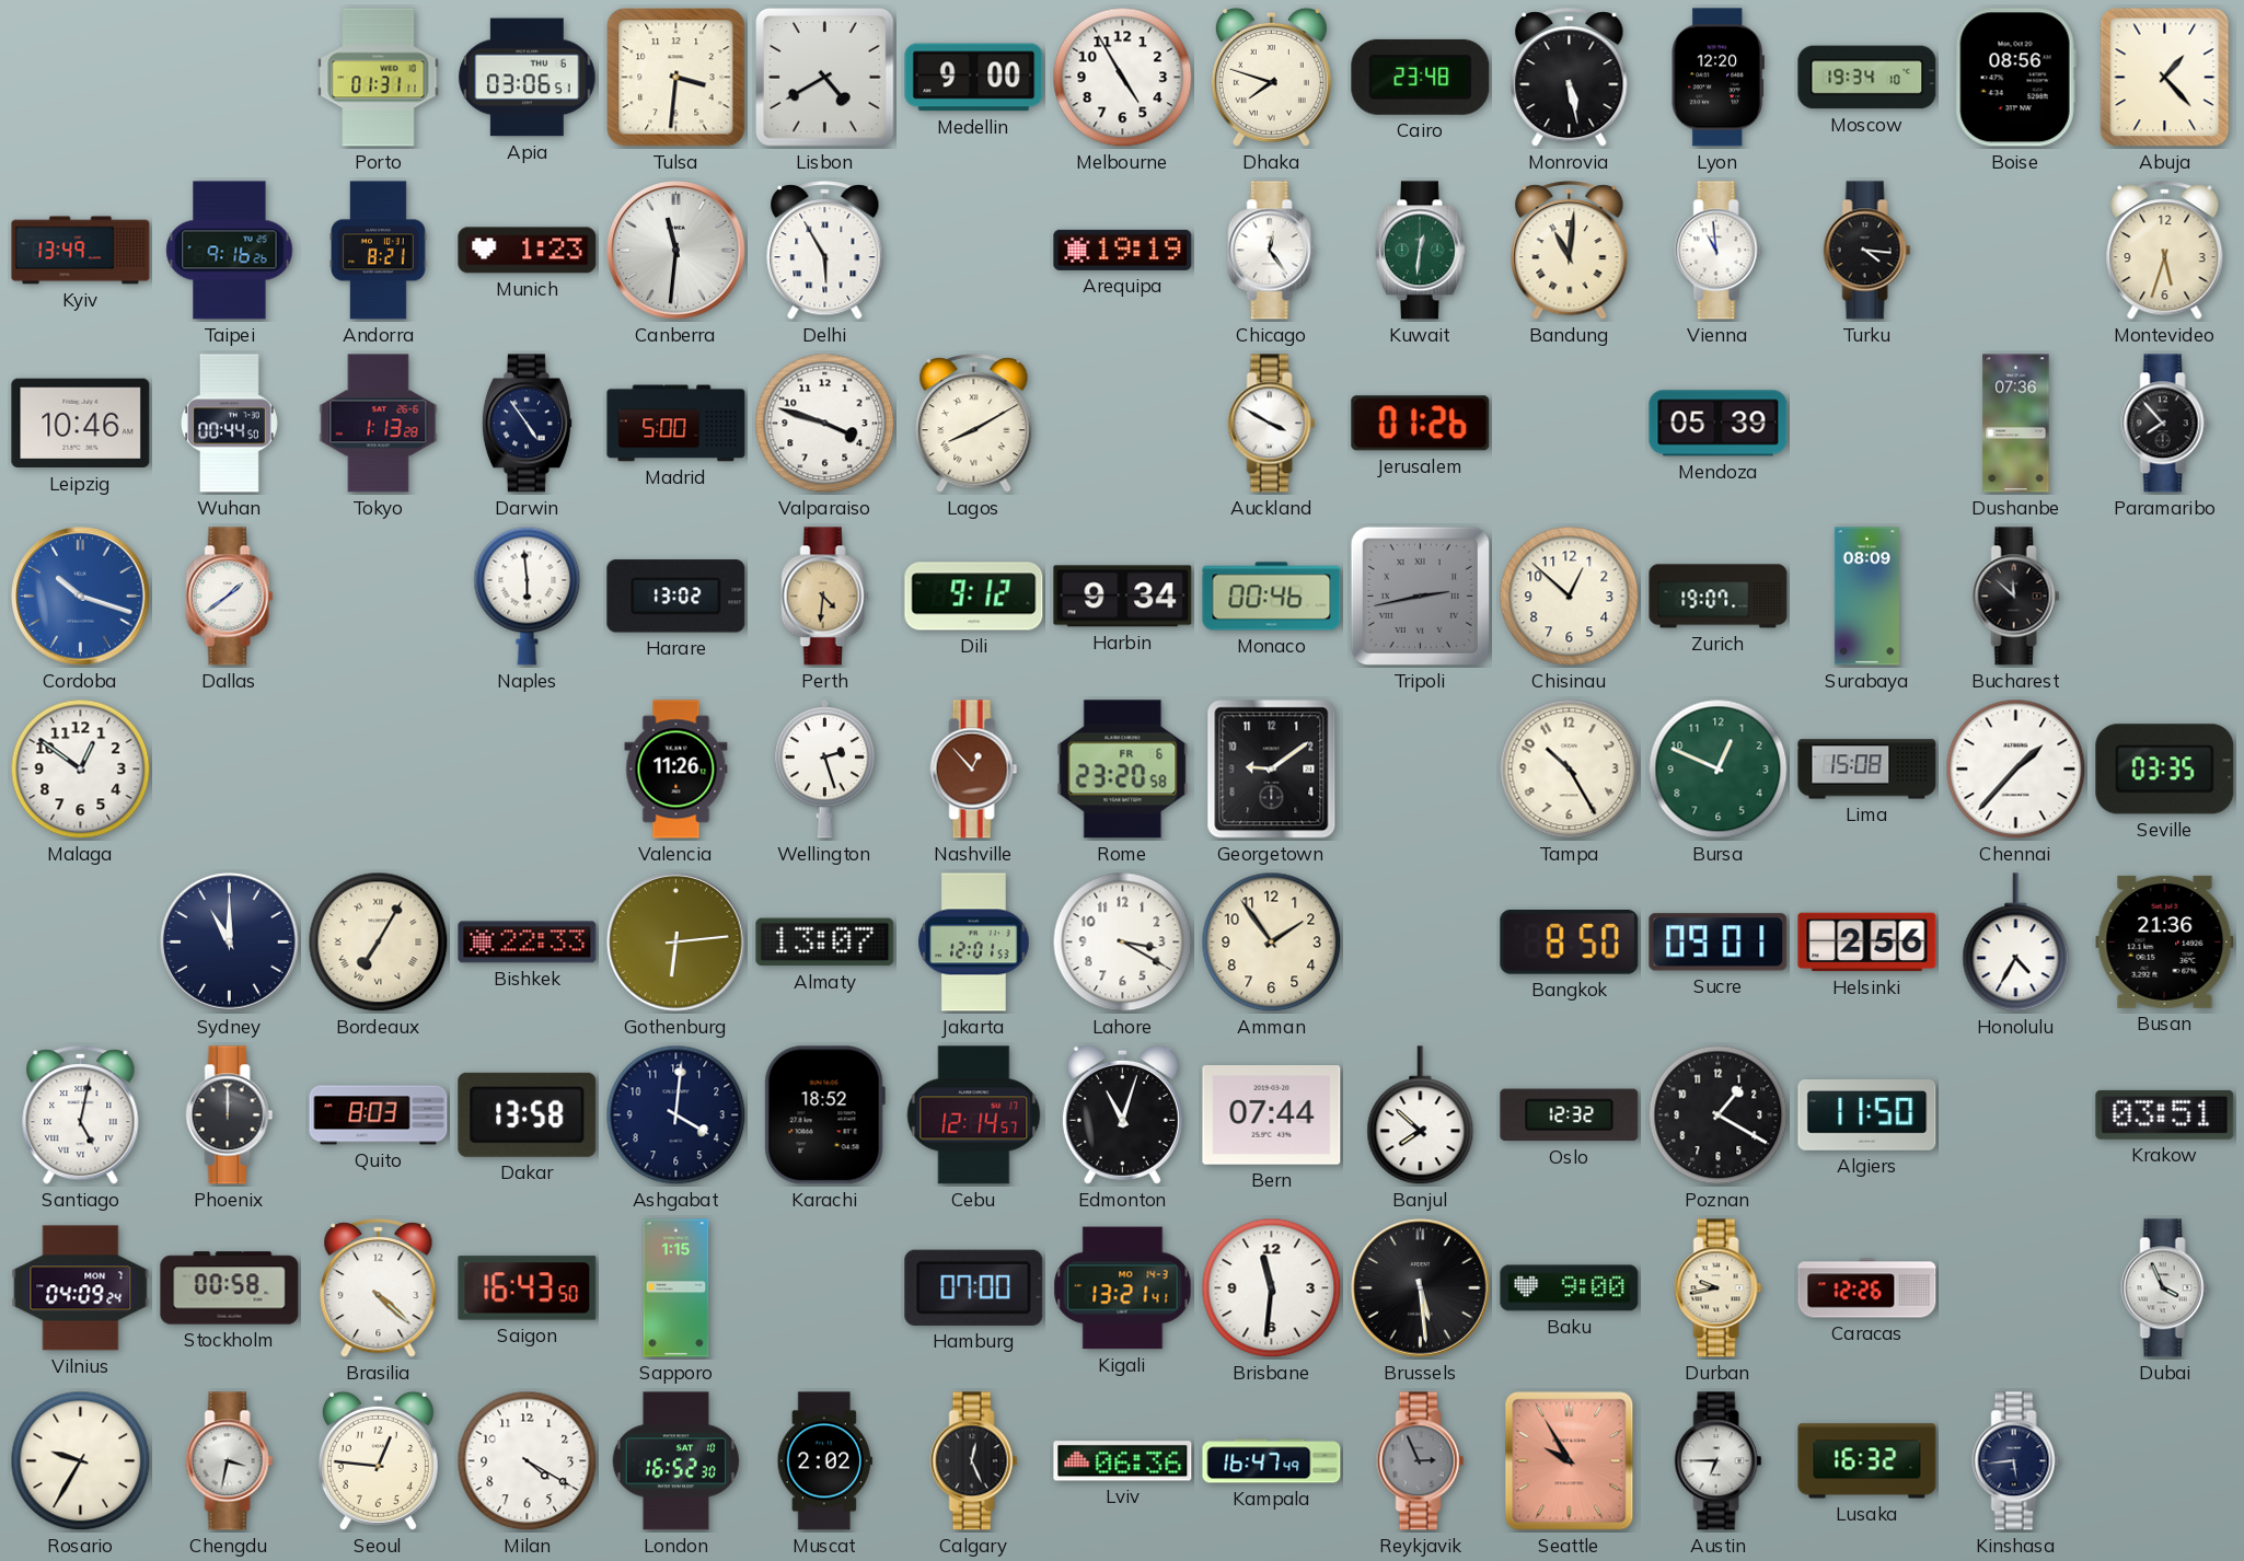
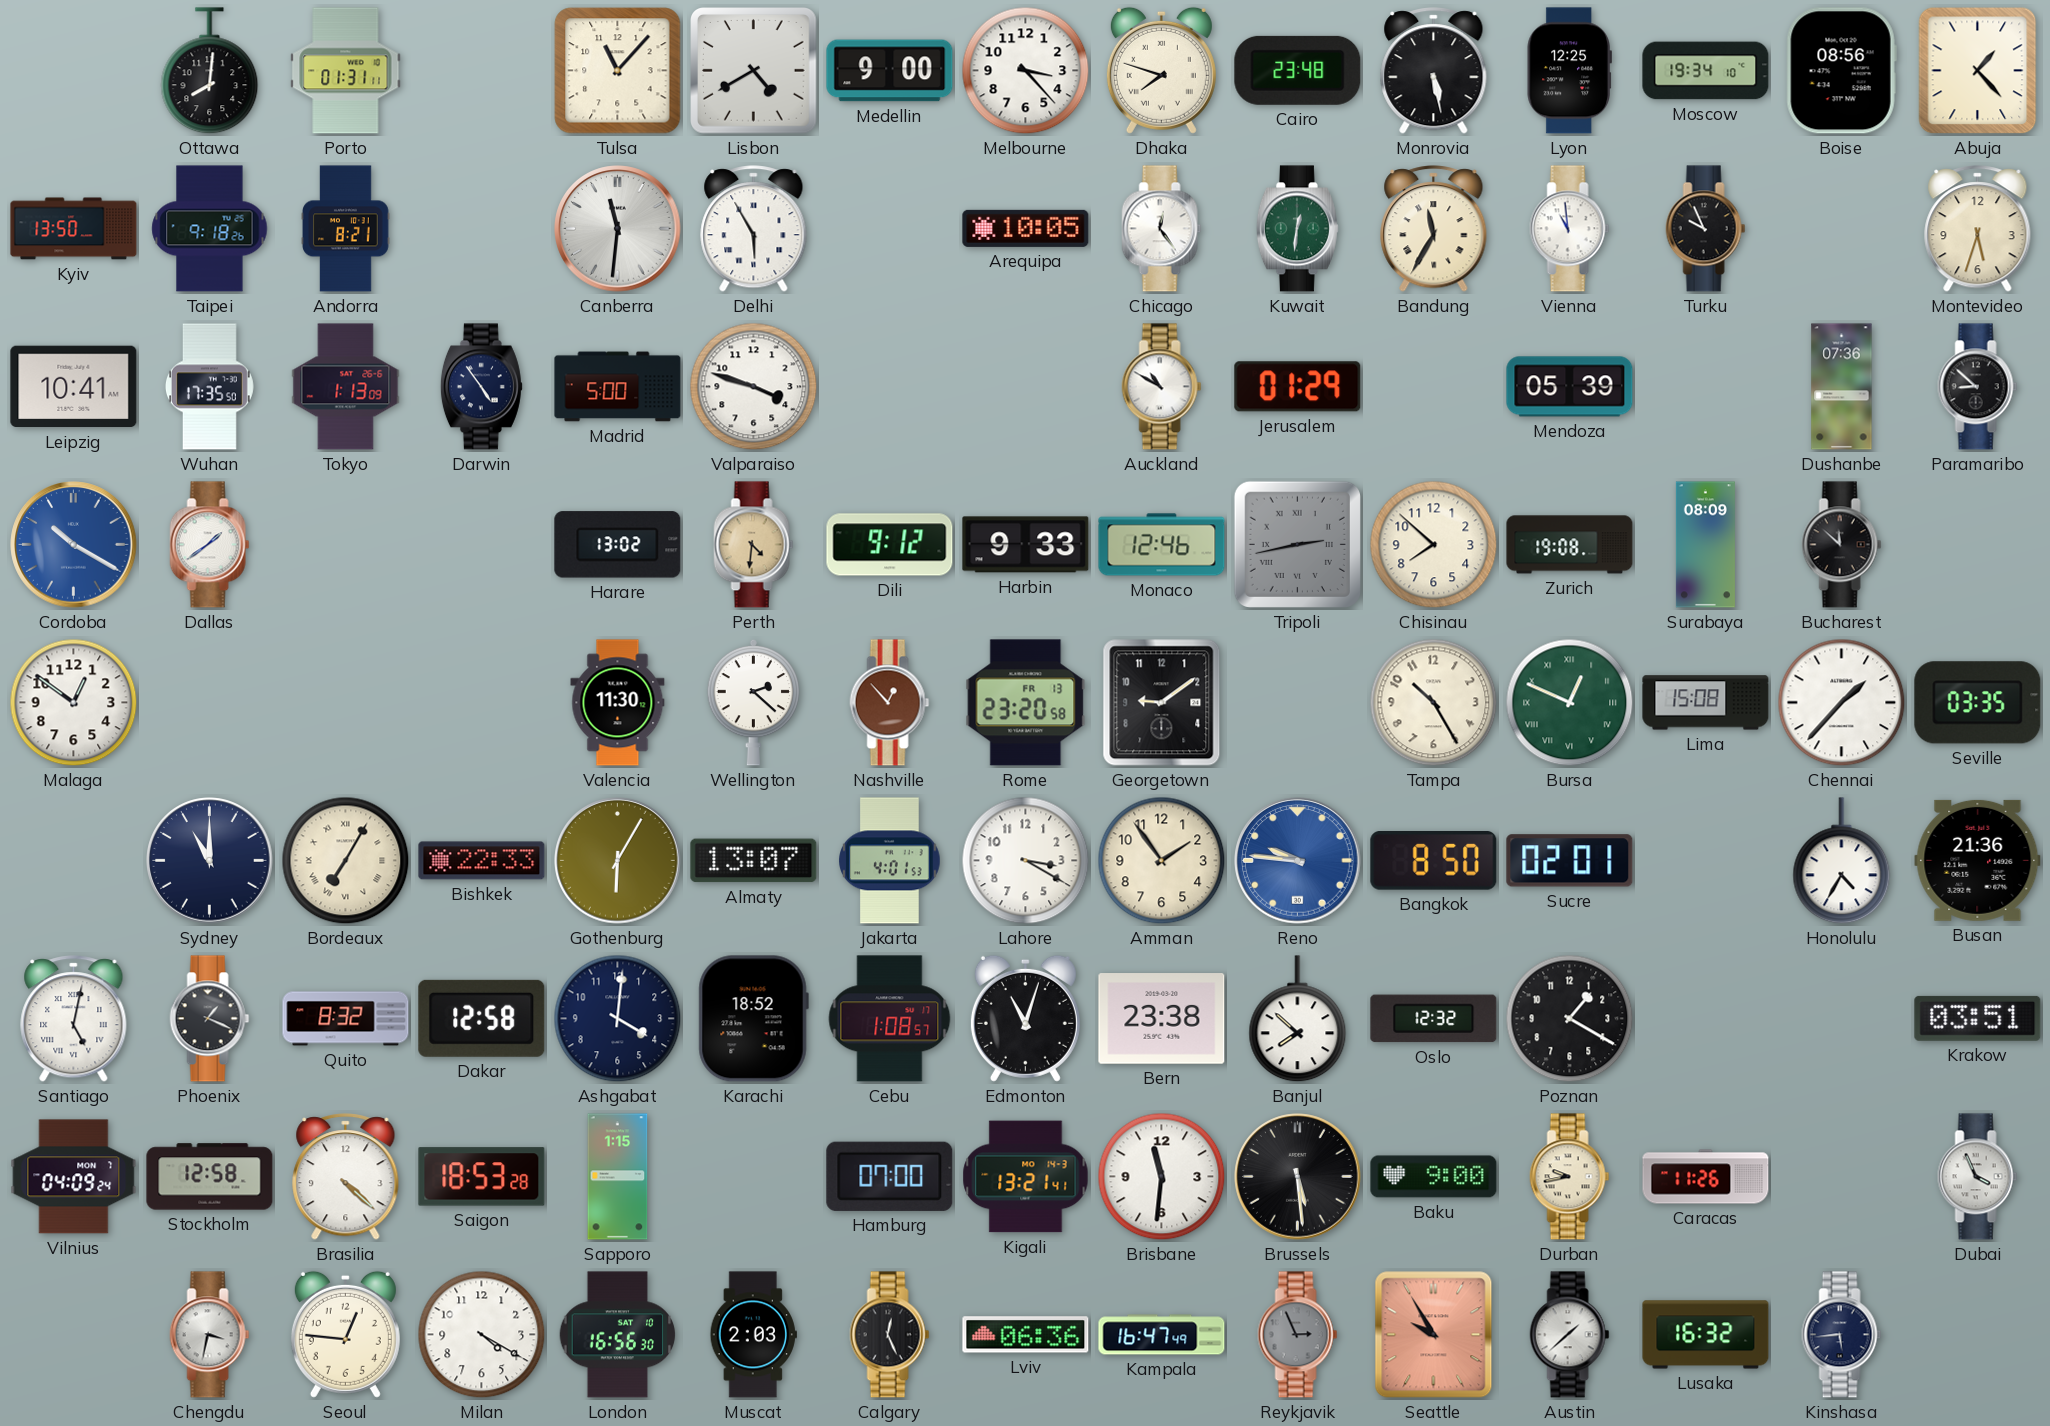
Ottawa: none -> 8:01 (210, 71)
Apia: 03:06 -> none (528, 78)
Tulsa: 3:31 -> 11:07 (618, 71)
Melbourne: 4:55 -> 3:23 (1026, 71)
Lyon: 12:20 -> 12:25 (1569, 71)
Kyiv: 13:49 -> 13:50 (74, 229)
Taipei: 9:16 -> 9:18 (210, 229)
Munich: 1:23 -> none (528, 251)
Arequipa: 19:19 -> 10:05 (1026, 228)
Bandung: 11:01 -> 11:35 (1434, 229)
Turku: 4:16 -> 9:56 (1706, 229)
Leipzig: 10:46 -> 10:41 (74, 387)
Wuhan: 00:44 -> 17:35 (209, 387)
Tokyo: 1:13:28 -> 1:13:09 (346, 387)
Lagos: 8:10 -> none (974, 424)
Auckland: 3:50 -> 10:50 (1162, 387)
Jerusalem: 01:26 -> 01:29 (1298, 387)
Paramaribo: 7:53 -> 8:52 (1978, 387)
Cordoba: 10:18 -> 10:20 (74, 545)
Naples: 5:59 -> none (528, 596)
Harbin: 9:34 -> 9:33 (1026, 545)
Monaco: 00:46 -> 12:46 (1162, 545)
Chisinau: 12:52 -> 7:52 (1434, 545)
Zurich: 19:07 -> 19:08 (1570, 545)
Valencia: 11:26 -> 11:30 (618, 703)
Wellington: 2:27 -> 2:22 (754, 702)
Rome date: FR 6 -> FR 13 (1026, 703)
Bursa numerals: Arabic -> Roman (1570, 703)
Gothenburg: 6:14 -> 6:05 (618, 861)
Jakarta: 12:01 -> 4:01 (890, 861)
Reno: none -> 9:46 (1298, 861)
Sucre: 09:01 -> 02:01 (1570, 861)
Helsinki: 2:56 -> none (1867, 943)
Phoenix: 12:00 -> 1:19 (210, 1019)
Quito: 8:03 -> 8:32 (346, 1019)
Dakar: 13:58 -> 12:58 (482, 1018)
Cebu: 12:14 -> 1:08 (890, 1019)
Bern: 07:44 -> 23:38 (1162, 1019)
Algiers: 11:50 -> none (1867, 1115)
Stockholm: 00:58 -> 12:58 (210, 1177)
Saigon: 16:43 -> 18:53 (482, 1177)
Caracas: 12:26 -> 11:26 (1706, 1177)
Rosario: 9:35 -> none (81, 1461)
London: 16:52 -> 16:56 (618, 1335)
Muscat: 2:02 -> 2:03 (753, 1335)
Austin: 6:45 -> 1:38 (1570, 1335)
